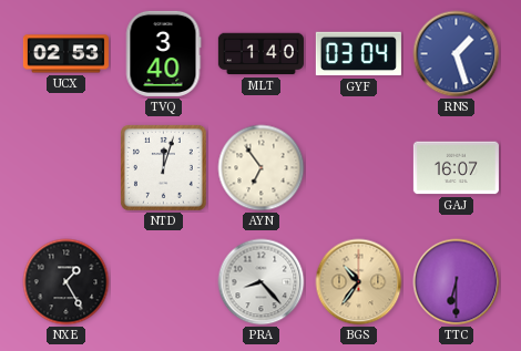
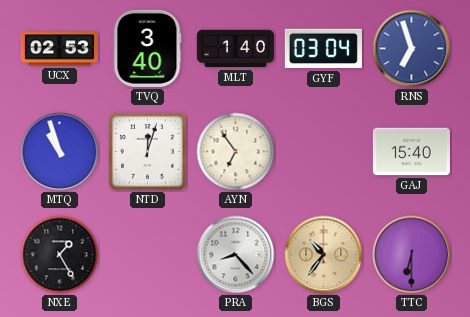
RNS: 1:27 -> 6:57 (412, 49)
MTQ: none -> 10:57 (60, 152)
GAJ: 16:07 -> 15:40 (411, 152)
